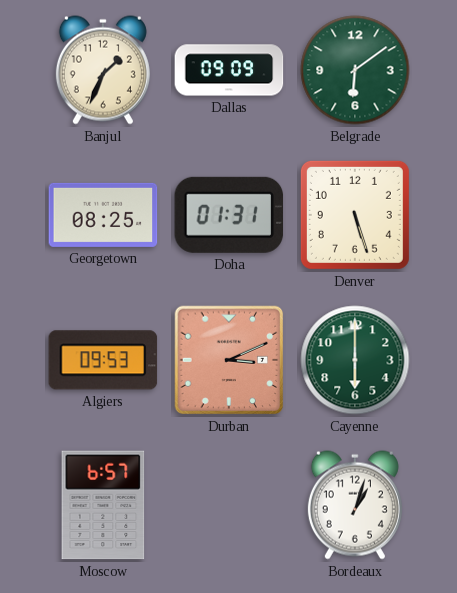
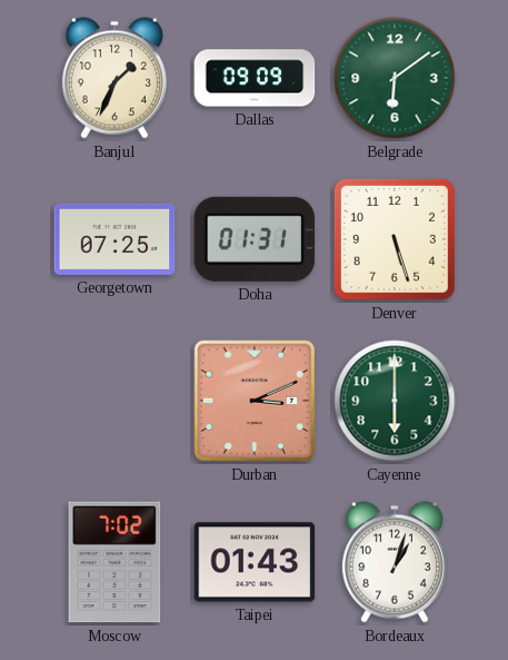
Georgetown: 08:25 -> 07:25 (114, 239)
Algiers: 09:53 -> none (103, 360)
Moscow: 6:57 -> 7:02 (114, 562)
Taipei: none -> 01:43 (255, 562)
